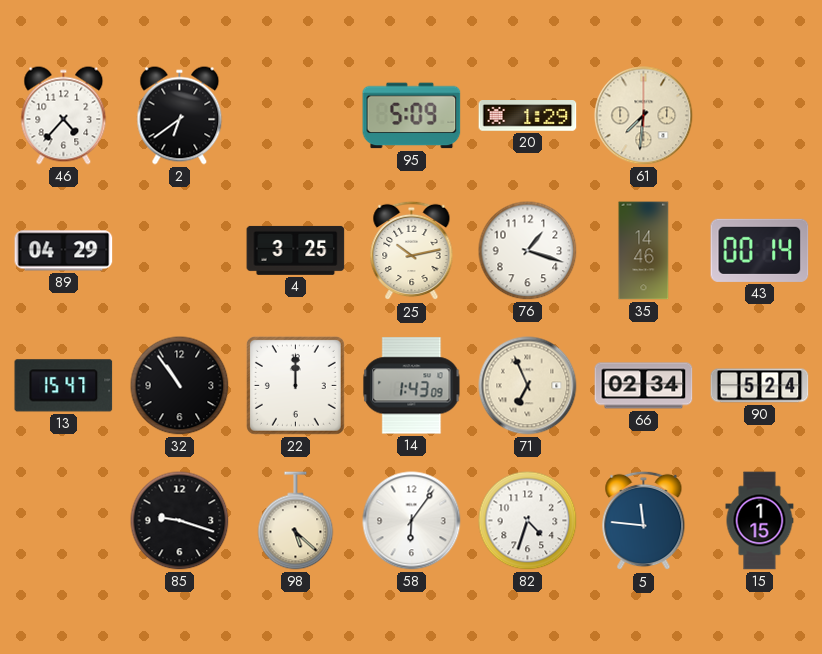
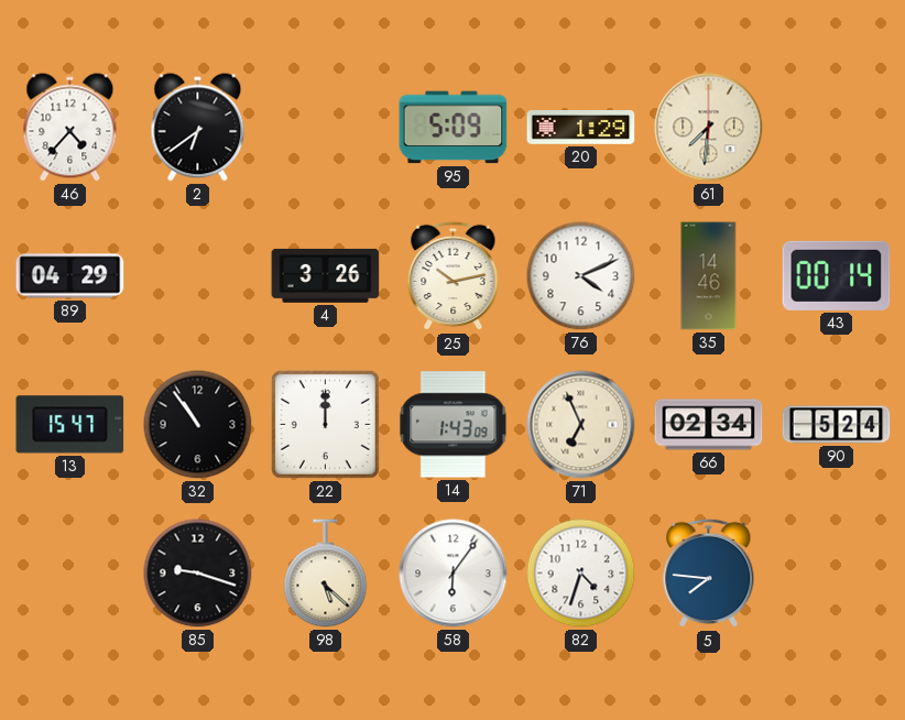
4: 3:25 -> 3:26 (326, 275)
76: 1:18 -> 4:11 (581, 276)
5: 11:46 -> 7:46 (709, 574)
15: 1:15 -> none (760, 521)
